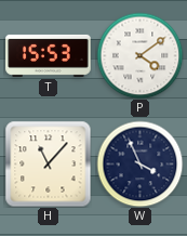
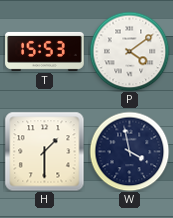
H: 11:07 -> 1:30 (44, 151)
W: 3:56 -> 3:58 (129, 151)
